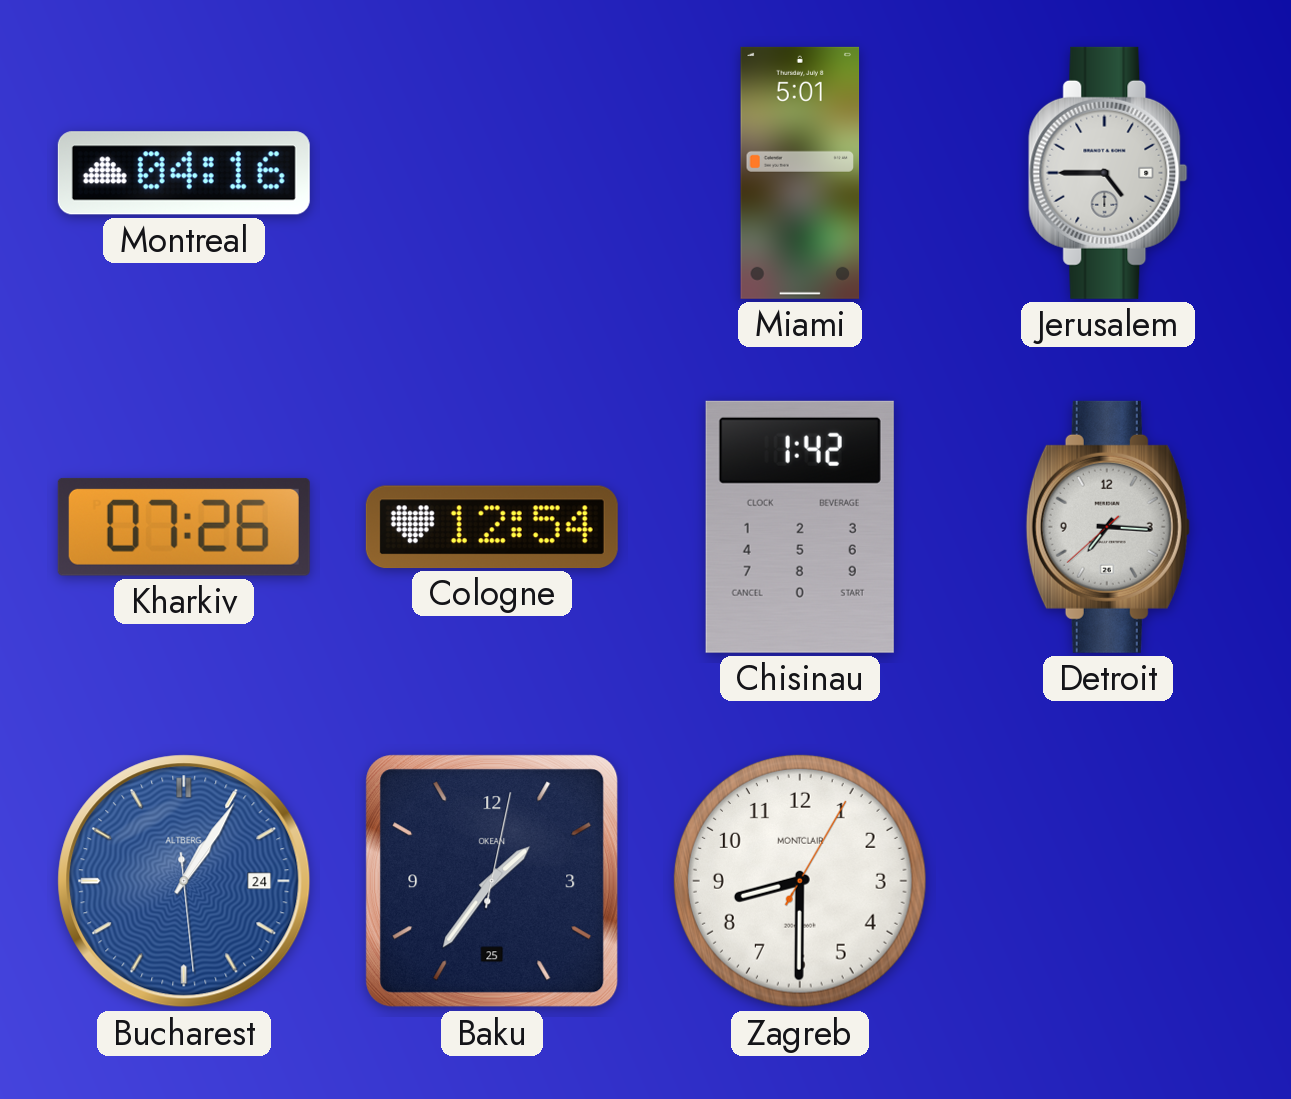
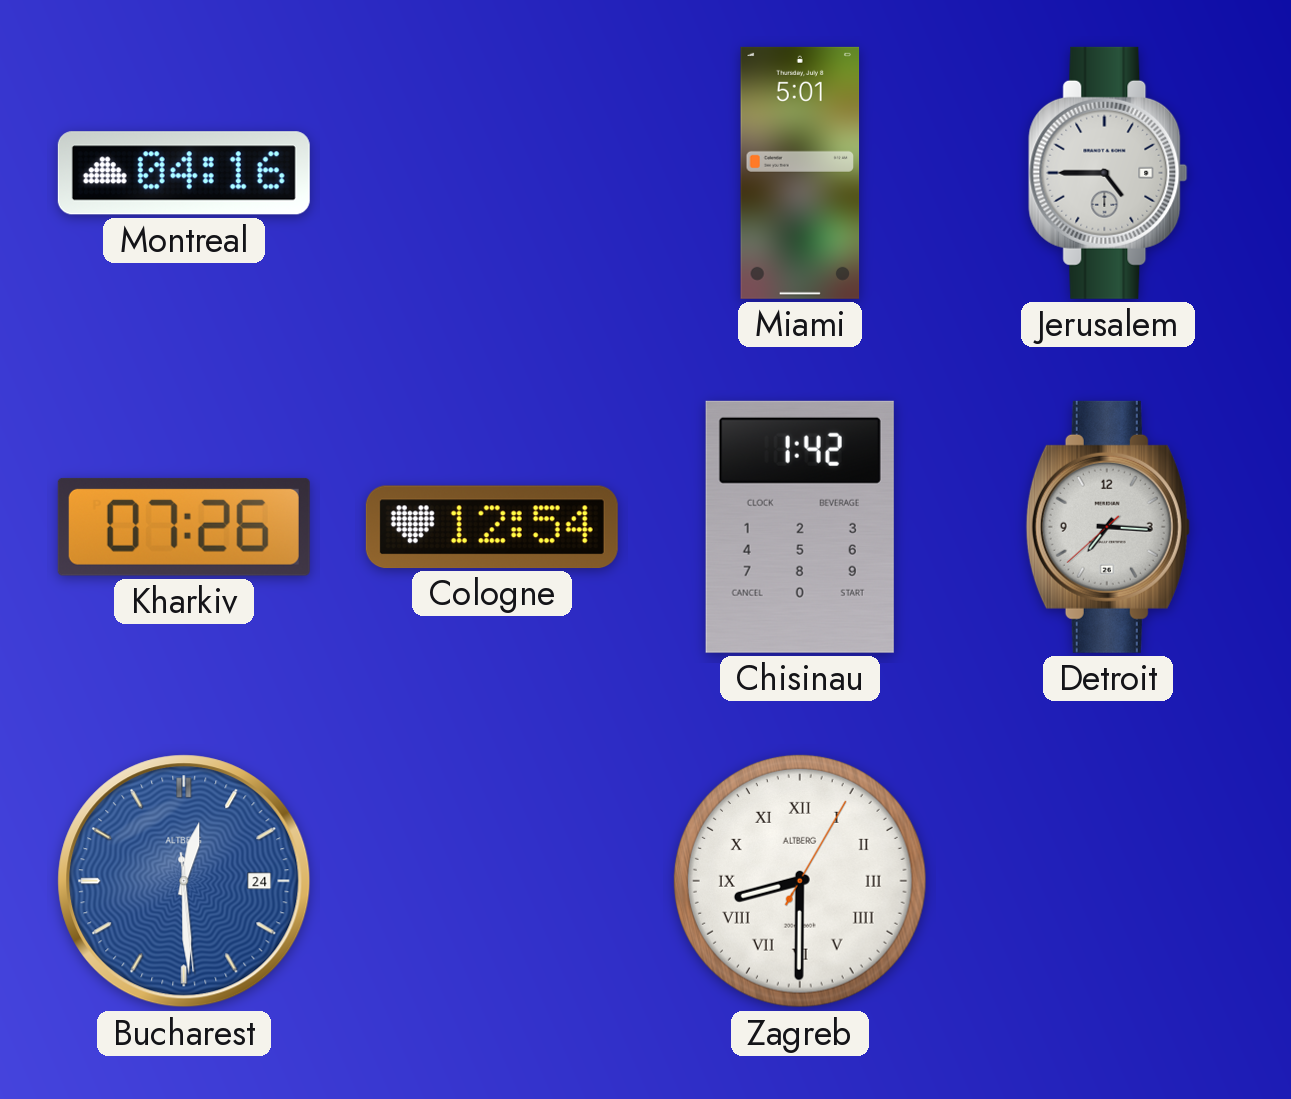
Bucharest: 1:05 -> 12:29 (184, 881)
Baku: 1:36 -> none (492, 881)
Zagreb numerals: Arabic -> Roman (800, 881)
Zagreb brand: MONTCLAIR -> ALTBERG (800, 881)
